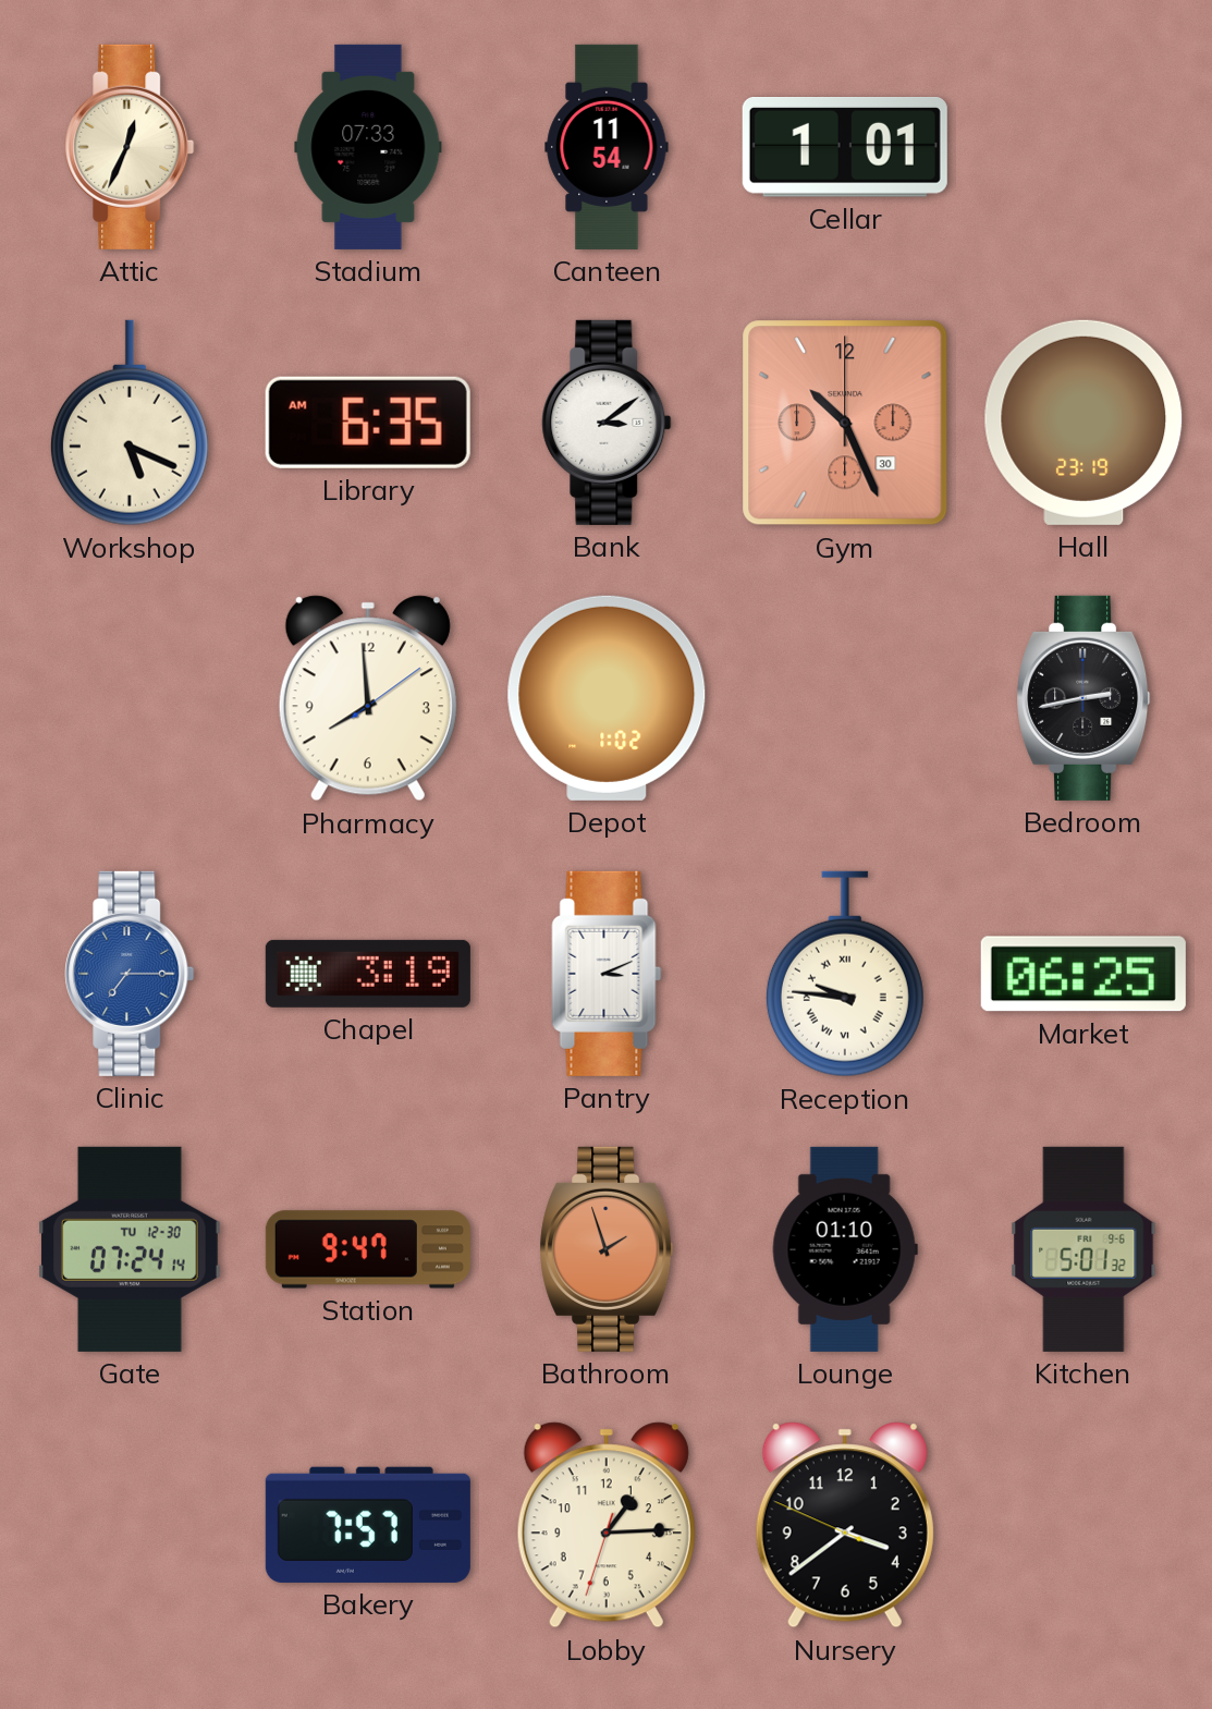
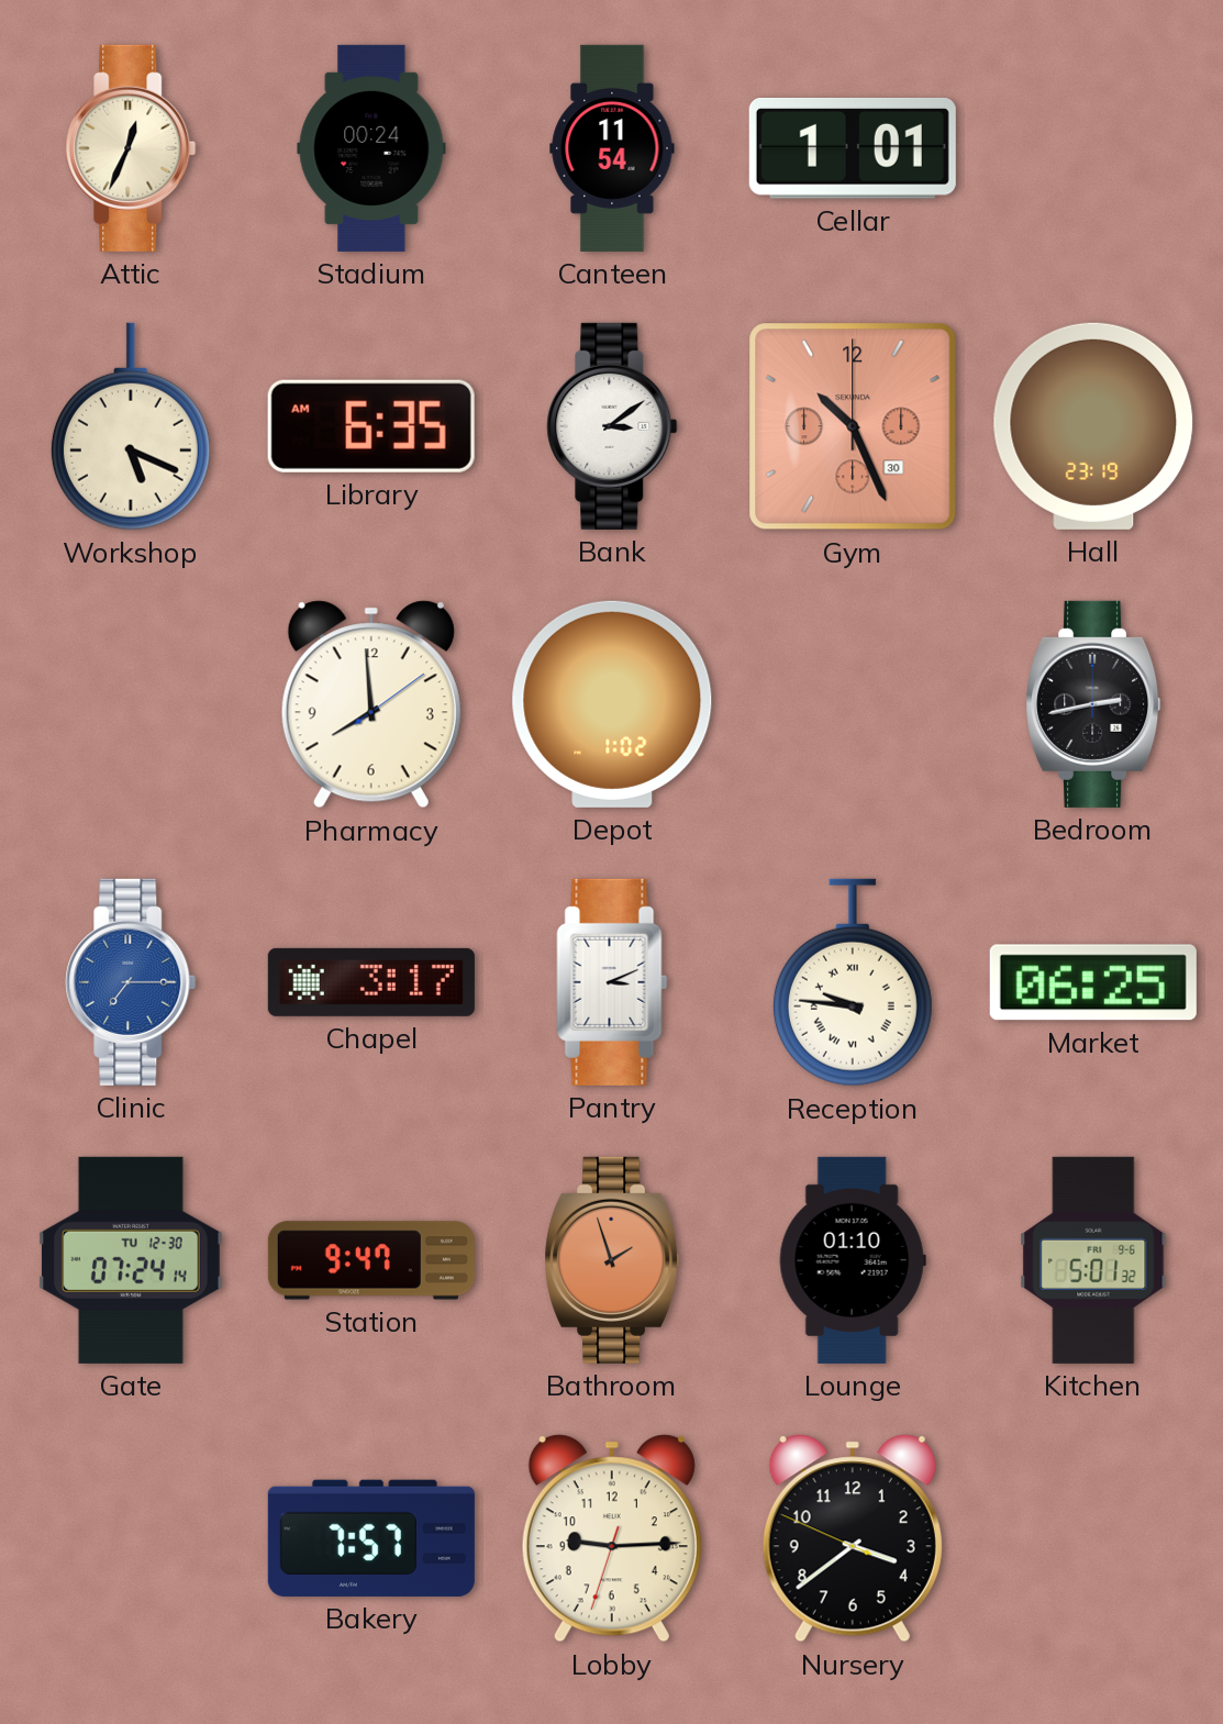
Stadium: 07:33 -> 00:24 (371, 148)
Chapel: 3:19 -> 3:17 (371, 982)
Lobby: 1:14 -> 9:14 (612, 1538)
